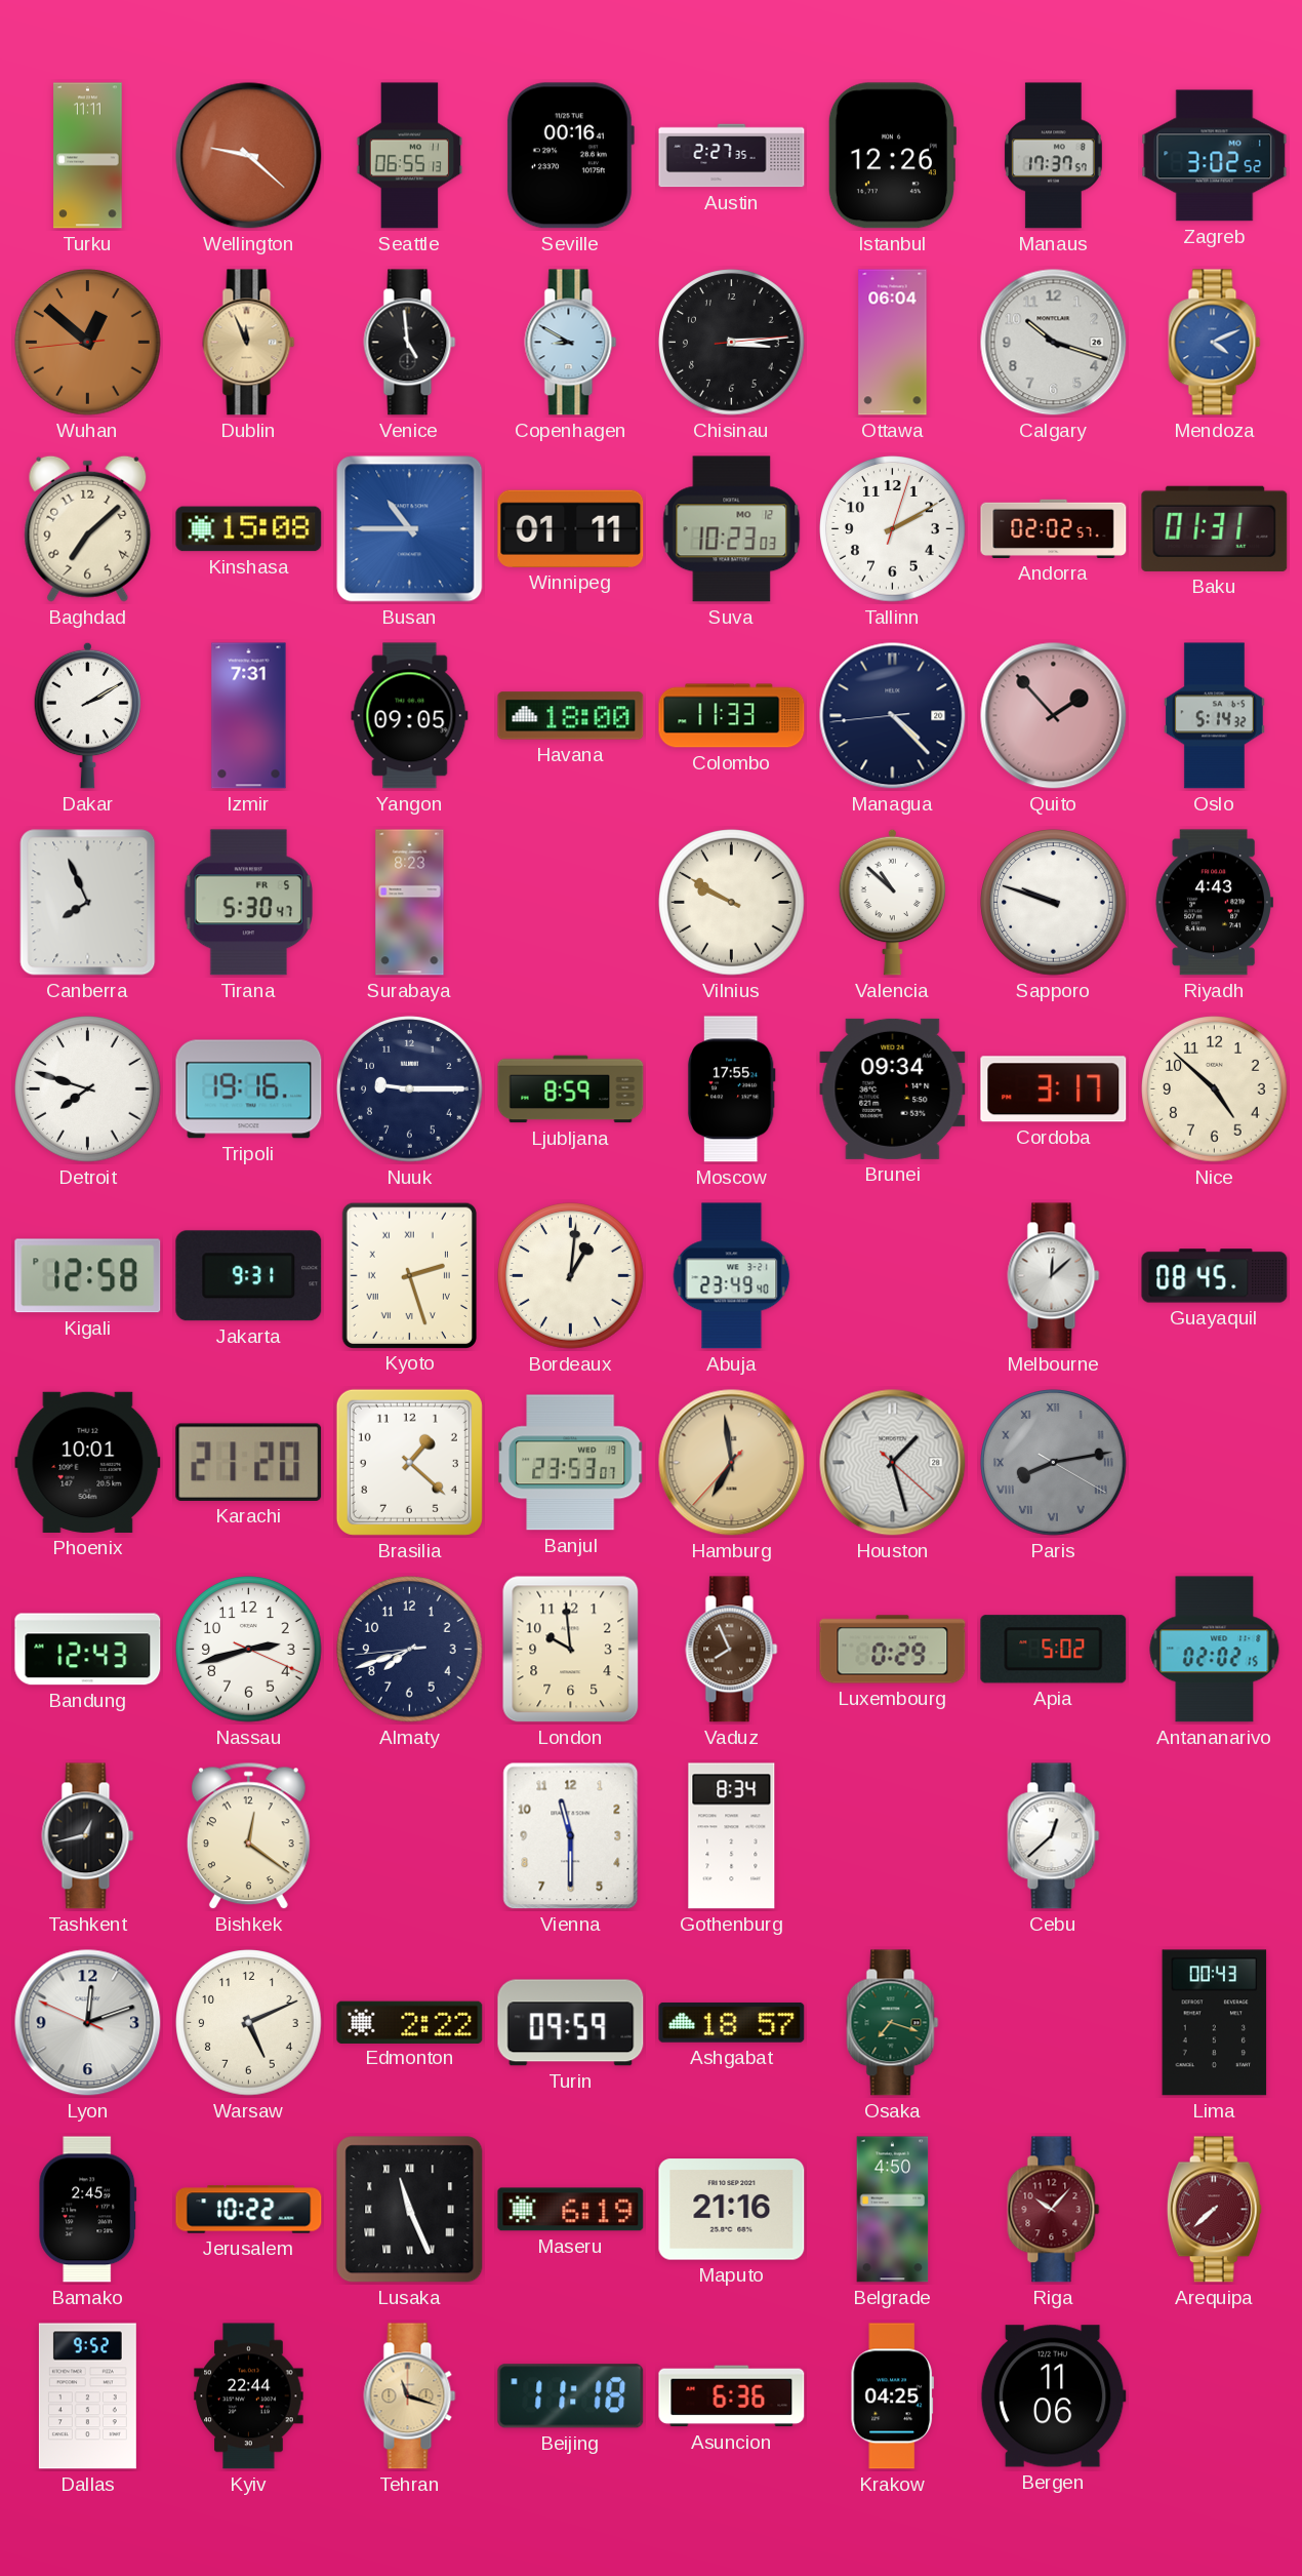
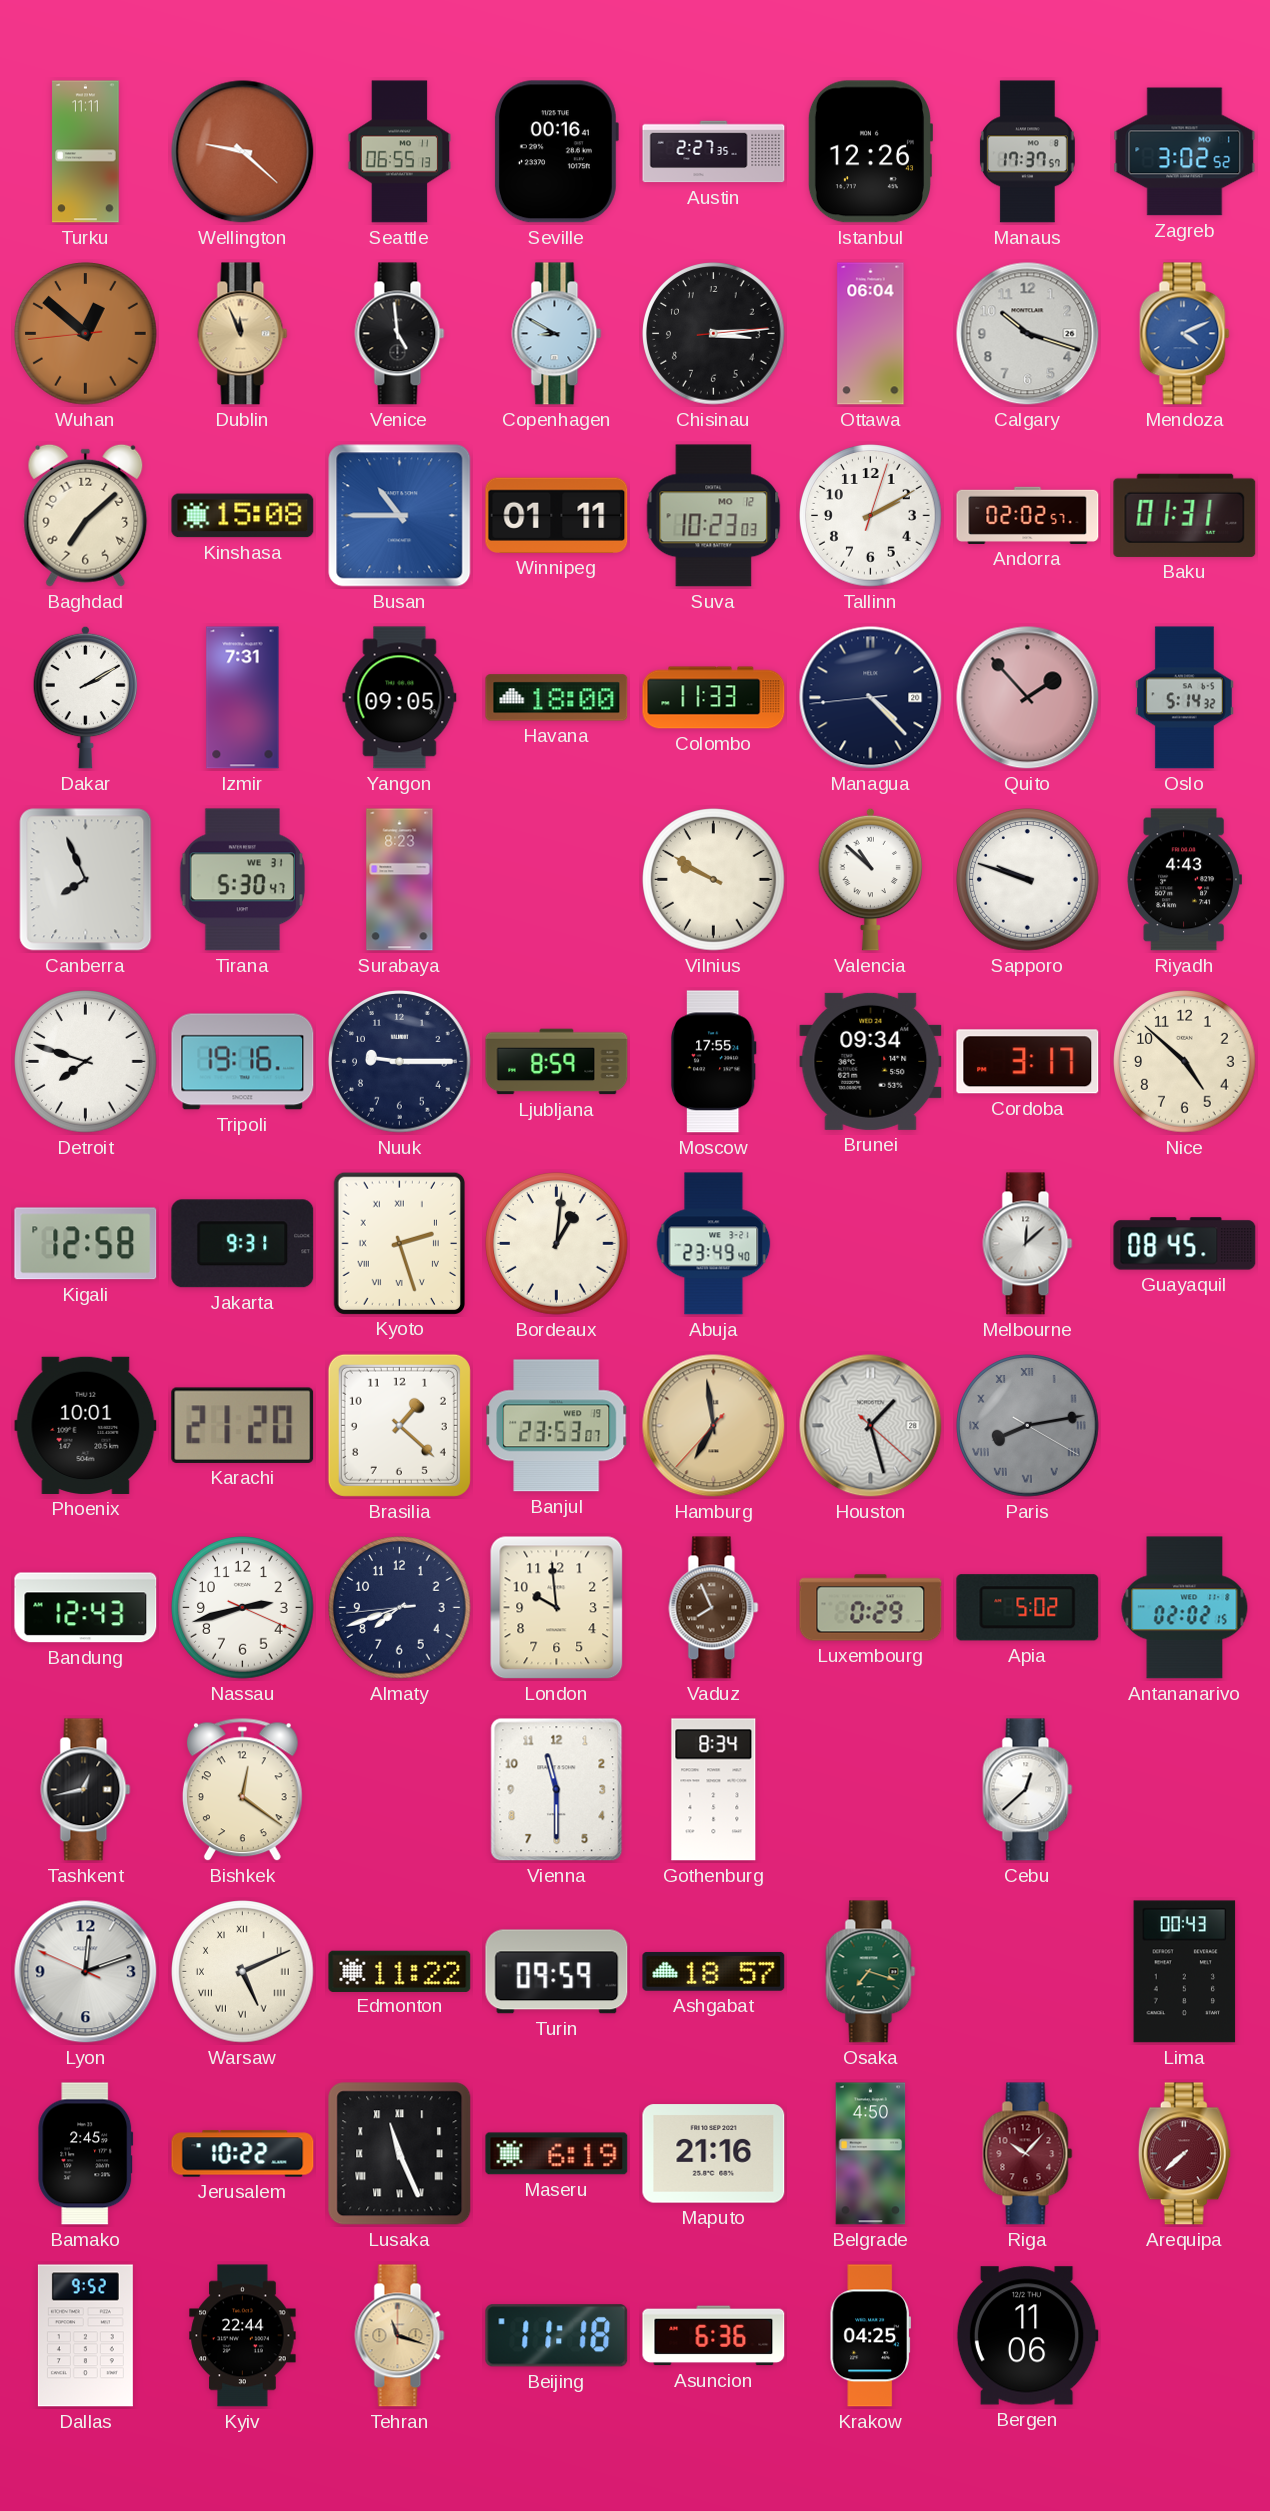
Tirana date: FR 5 -> WE 31 (242, 880)
Warsaw numerals: Arabic -> Roman (243, 1972)
Edmonton: 2:22 -> 11:22 (400, 1971)
